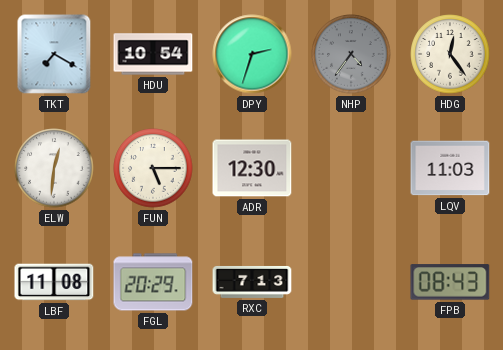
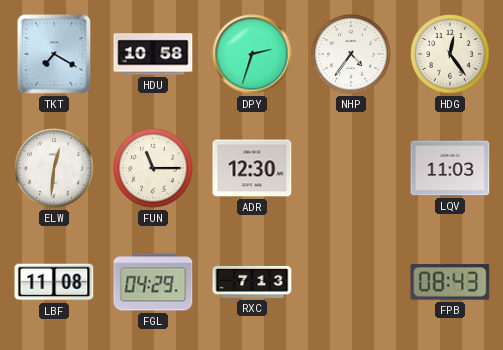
HDU: 10:54 -> 10:58 (153, 54)
NHP dial: grey -> white (351, 54)
FUN: 5:15 -> 11:15 (153, 168)
FGL: 20:29 -> 04:29 (153, 282)
